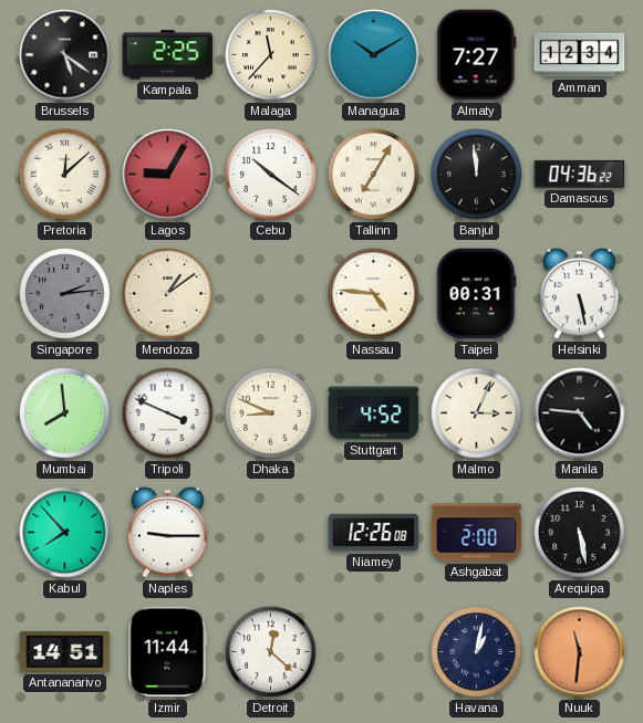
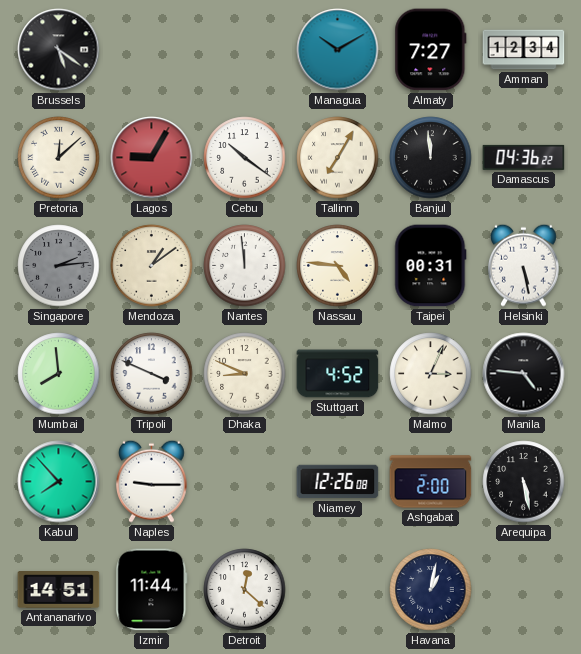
Kampala: 2:25 -> none (168, 55)
Malaga: 11:37 -> none (271, 55)
Nantes: none -> 11:59 (245, 266)
Nuuk: 11:31 -> none (580, 652)
